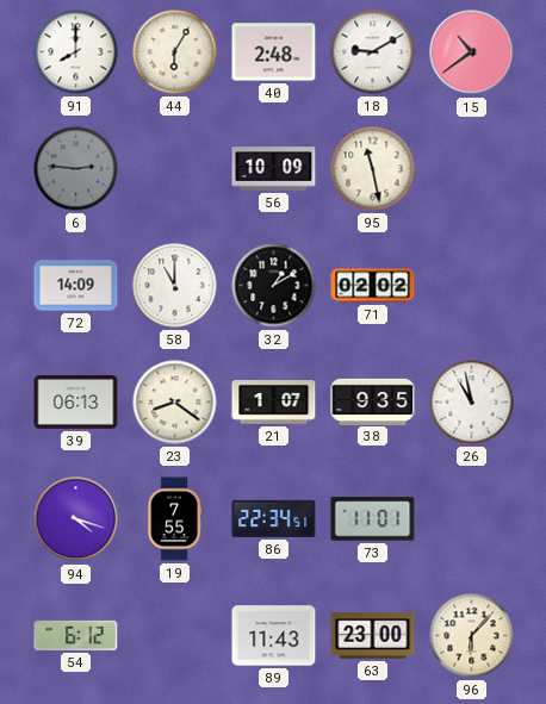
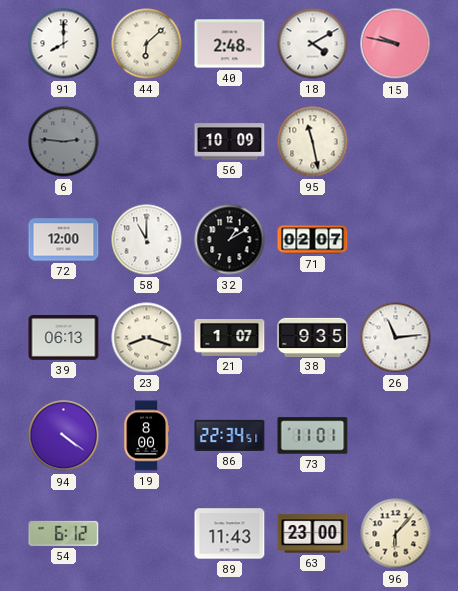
44: 6:05 -> 6:08 (147, 44)
18: 9:10 -> 4:10 (313, 44)
15: 10:39 -> 9:47 (396, 44)
72: 14:09 -> 12:00 (64, 240)
71: 02:02 -> 02:07 (313, 240)
23: 8:21 -> 8:18 (147, 338)
26: 10:58 -> 11:14 (396, 338)
94: 4:18 -> 4:21 (64, 436)
19: 7:55 -> 8:00 (146, 436)
